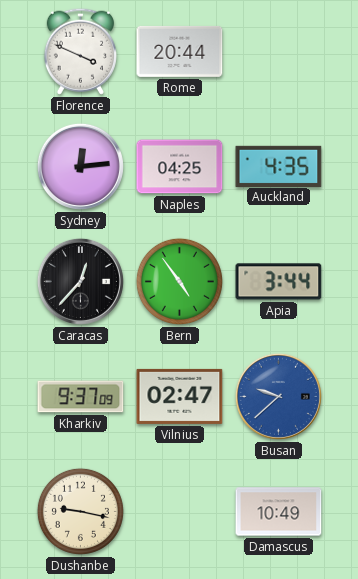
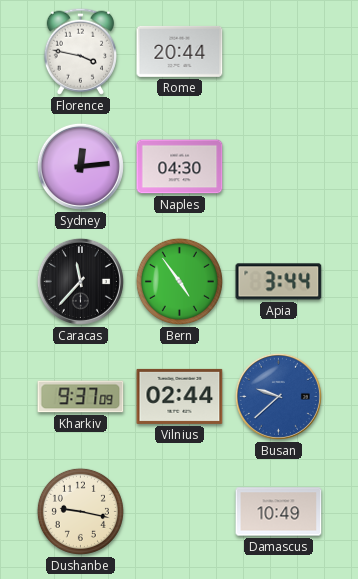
Florence: 3:49 -> 3:47 (80, 51)
Naples: 04:25 -> 04:30 (180, 167)
Auckland: 4:35 -> none (279, 166)
Caracas: 12:37 -> 11:37 (80, 281)
Vilnius: 02:47 -> 02:44 (180, 396)
